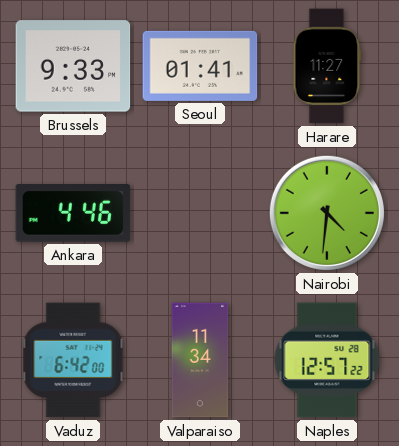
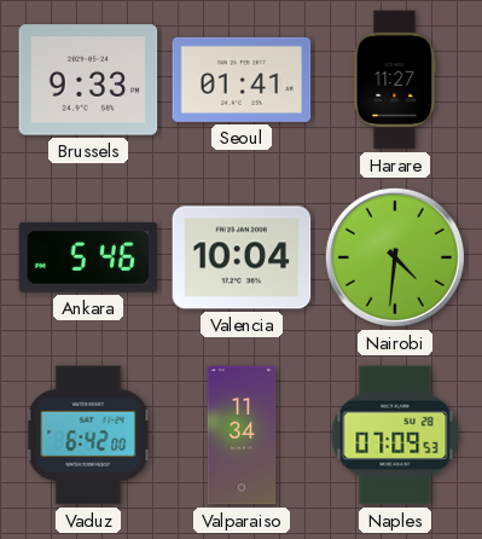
Ankara: 4:46 -> 5:46 (88, 259)
Valencia: none -> 10:04 (242, 257)
Naples: 12:57 -> 07:09 (395, 435)
